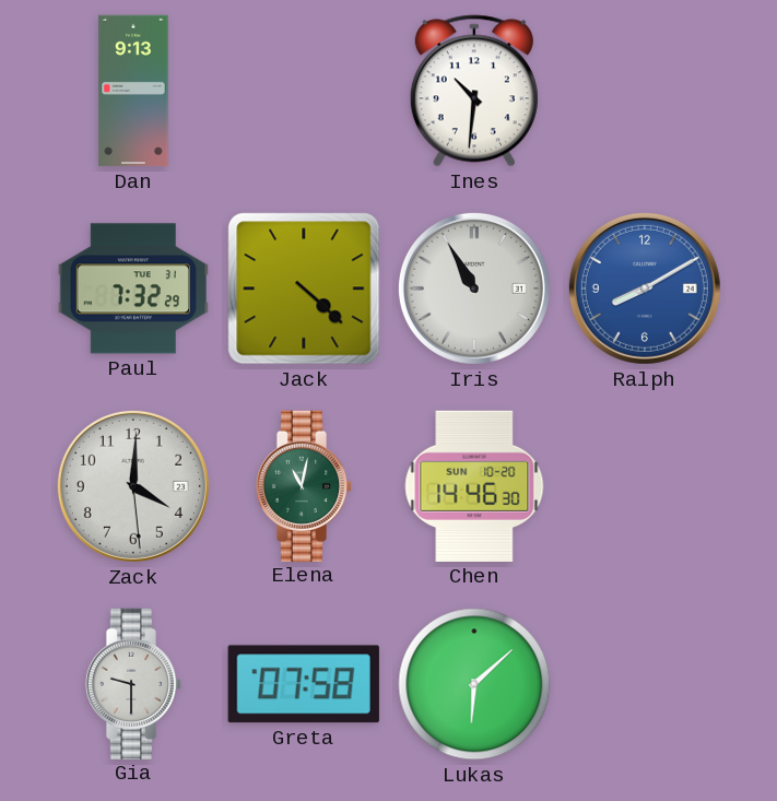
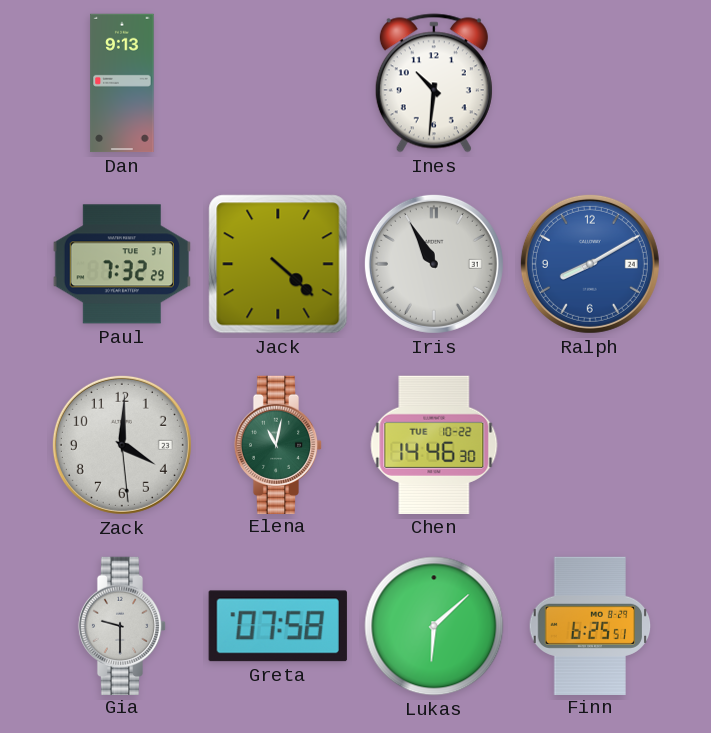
Chen date: SUN 10-20 -> TUE 10-22 (434, 445)
Finn: none -> 6:25 (590, 625)
